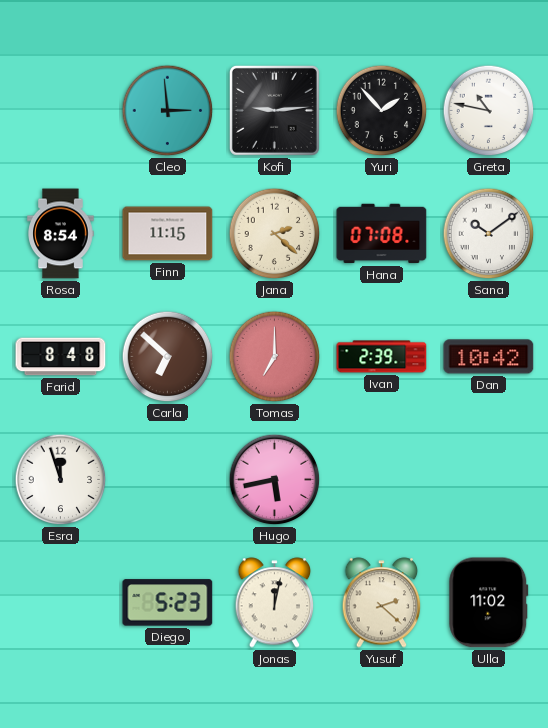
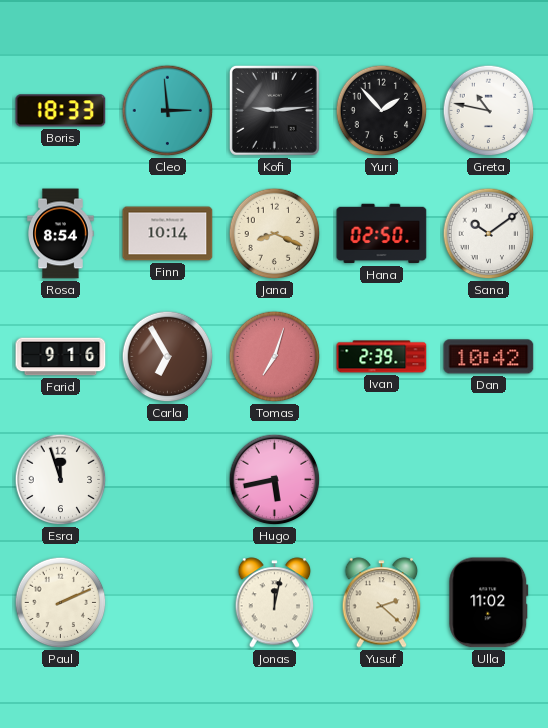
Boris: none -> 18:33 (61, 111)
Finn: 11:15 -> 10:14 (168, 234)
Jana: 2:22 -> 8:19 (275, 234)
Hana: 07:08 -> 02:50 (382, 234)
Farid: 8:48 -> 9:16 (61, 357)
Carla: 6:52 -> 6:55 (168, 357)
Tomas: 7:00 -> 7:03 (275, 357)
Paul: none -> 2:11 (61, 603)
Diego: 5:23 -> none (168, 603)
